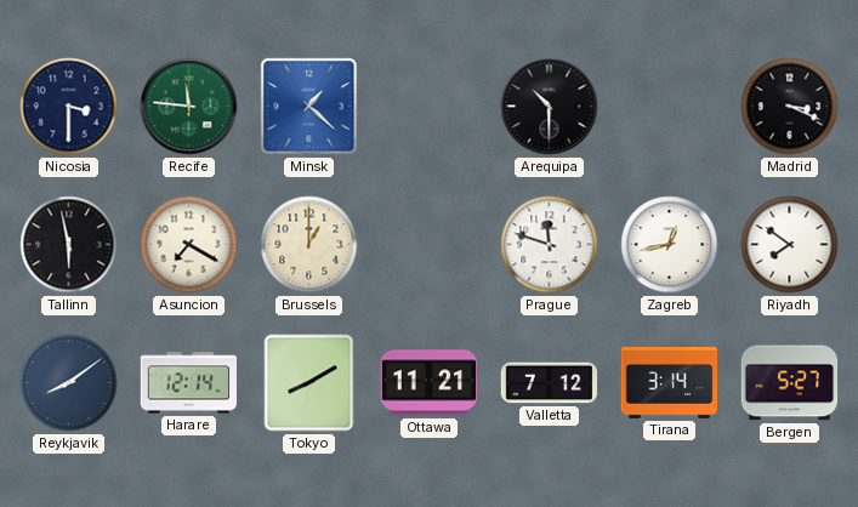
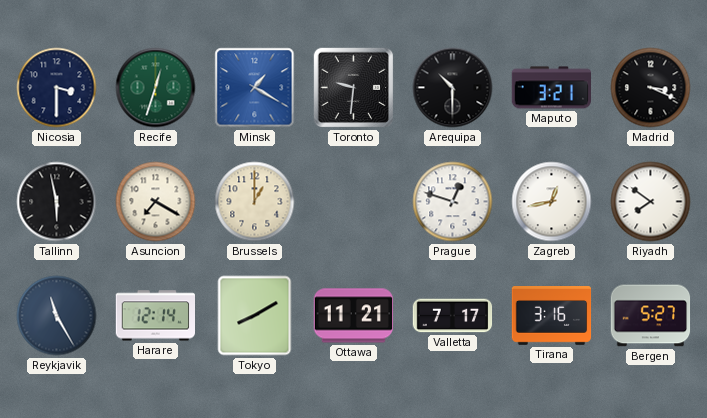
Recife: 11:46 -> 12:33 (156, 88)
Minsk: 1:22 -> 1:20 (255, 88)
Toronto: none -> 9:31 (354, 88)
Maputo: none -> 3:21 (551, 88)
Prague: 11:48 -> 12:48 (453, 202)
Reykjavik: 8:09 -> 11:25 (57, 316)
Valletta: 7:12 -> 7:17 (453, 316)
Tirana: 3:14 -> 3:16 (552, 316)
